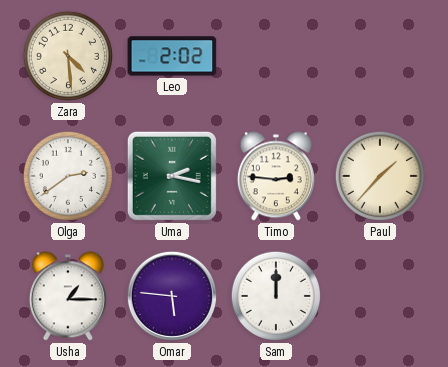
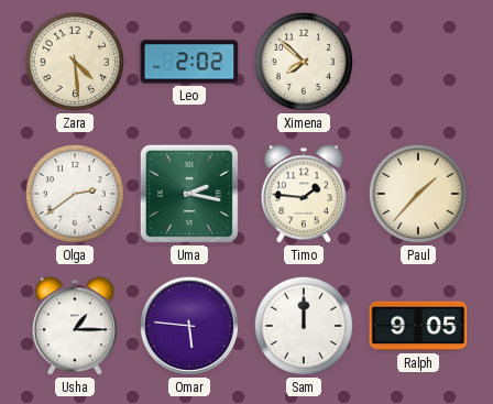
Ximena: none -> 7:52 (304, 62)
Timo: 2:46 -> 1:46 (304, 194)
Ralph: none -> 9:05 (418, 326)
